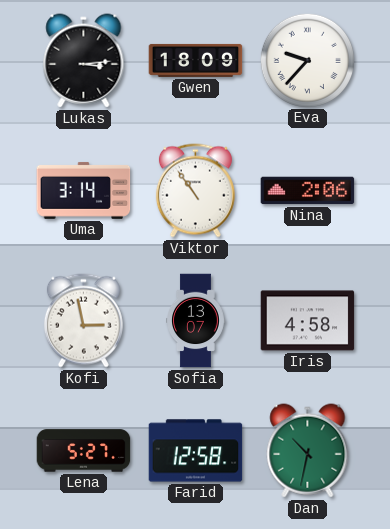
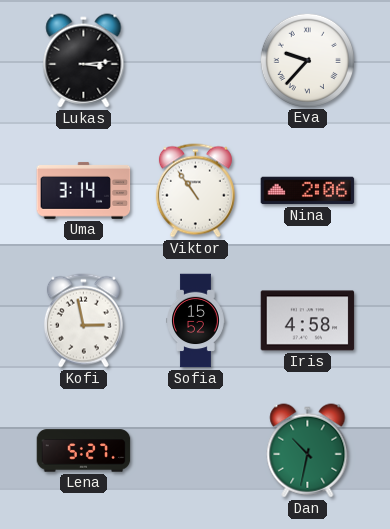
Gwen: 18:09 -> none (196, 60)
Sofia: 13:07 -> 15:52 (196, 321)
Farid: 12:58 -> none (196, 451)
